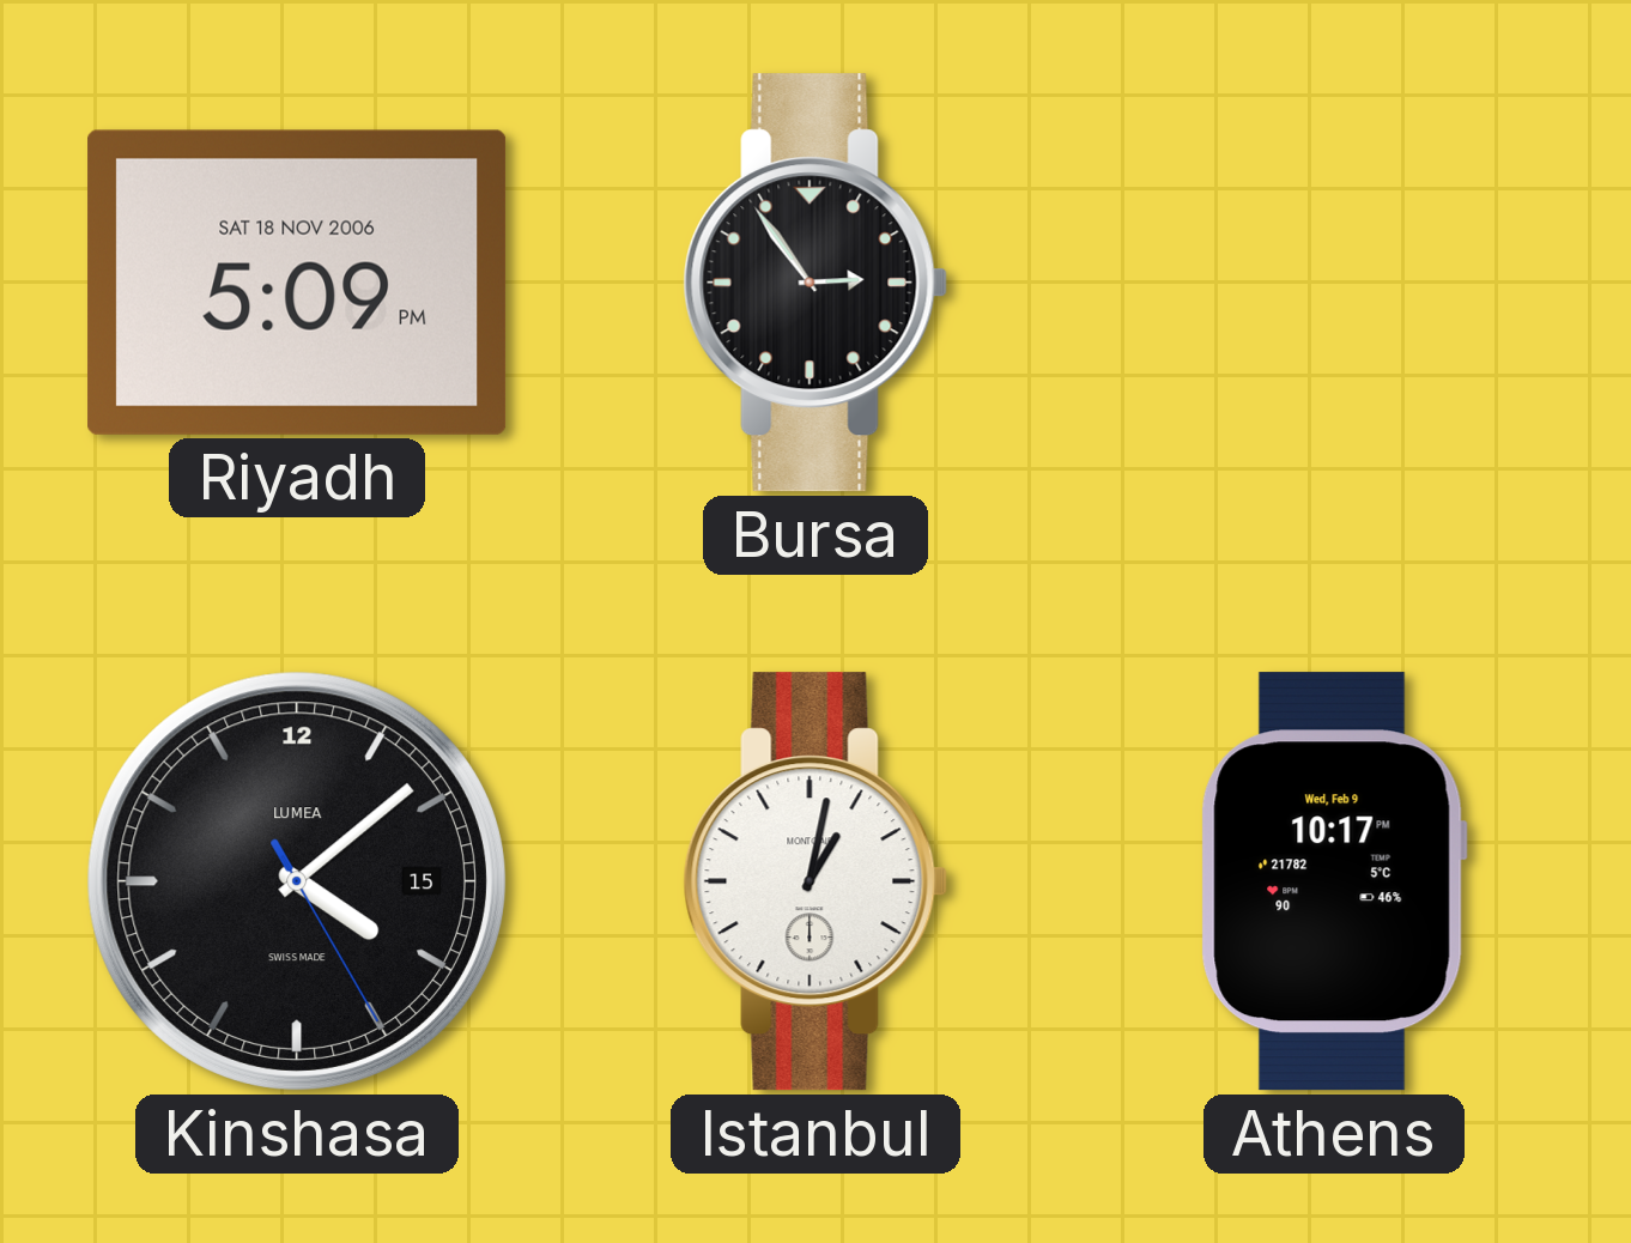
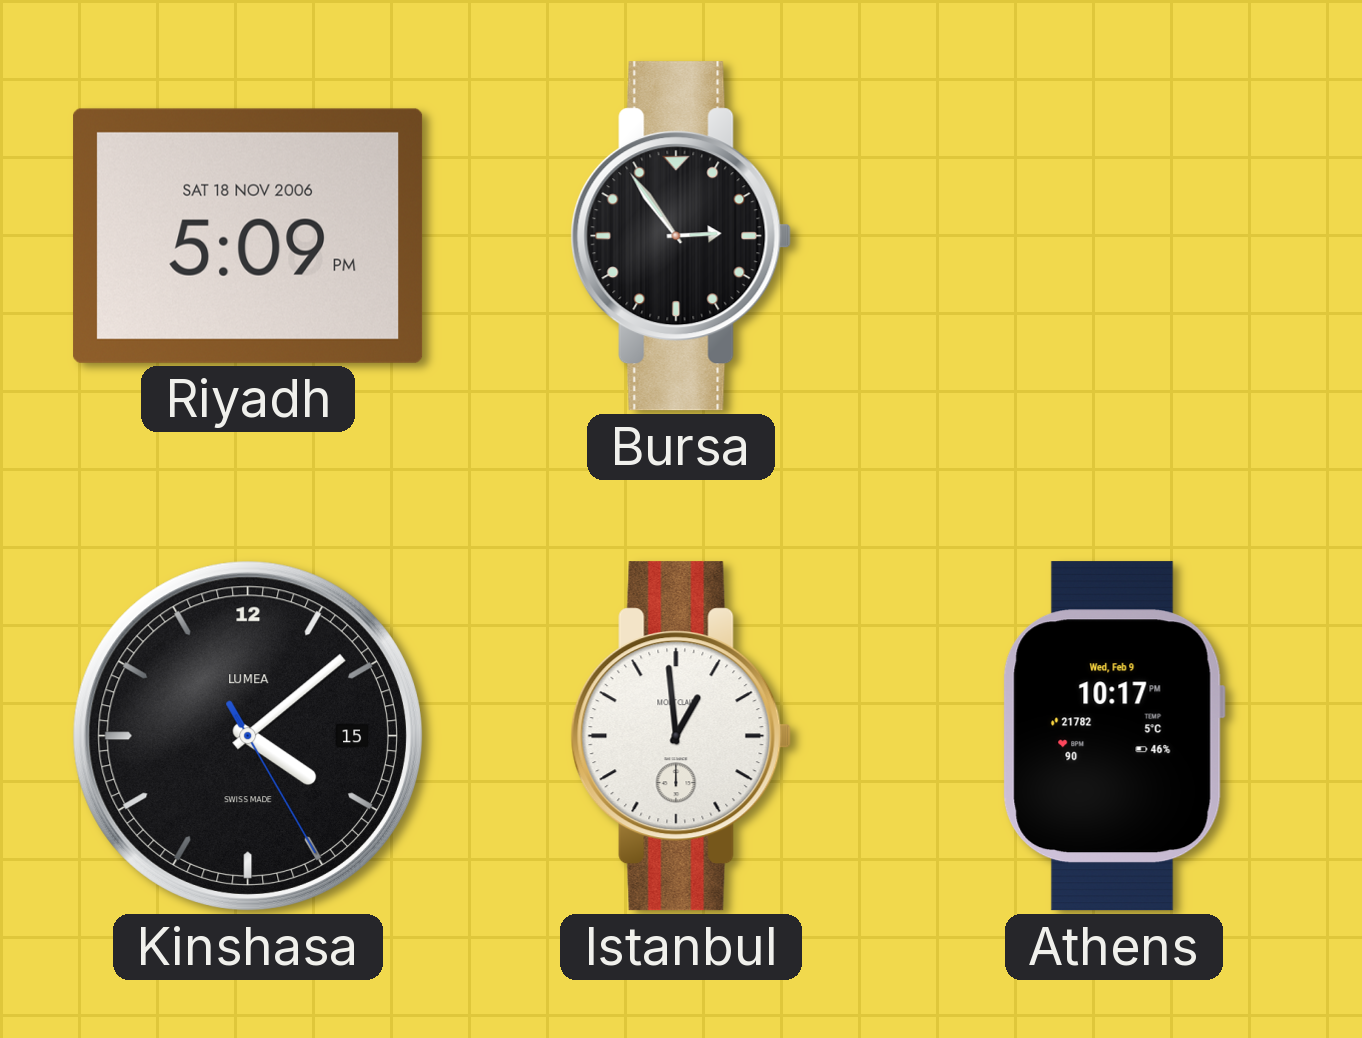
Istanbul: 1:02 -> 12:59 (681, 736)
